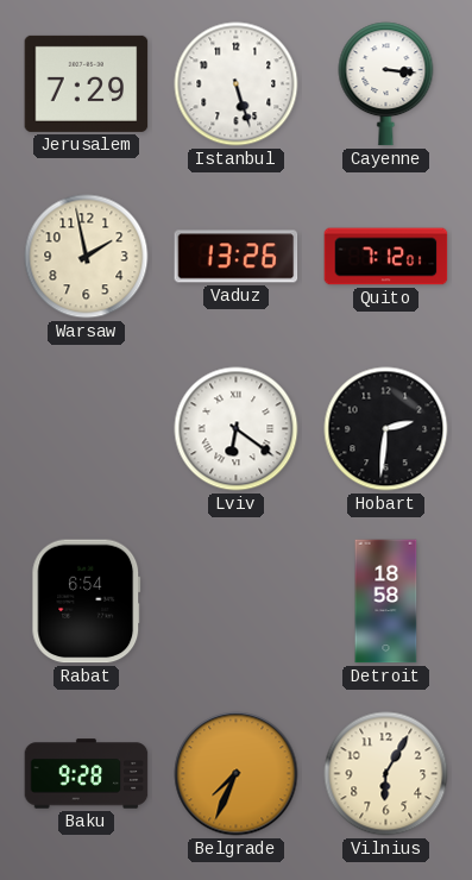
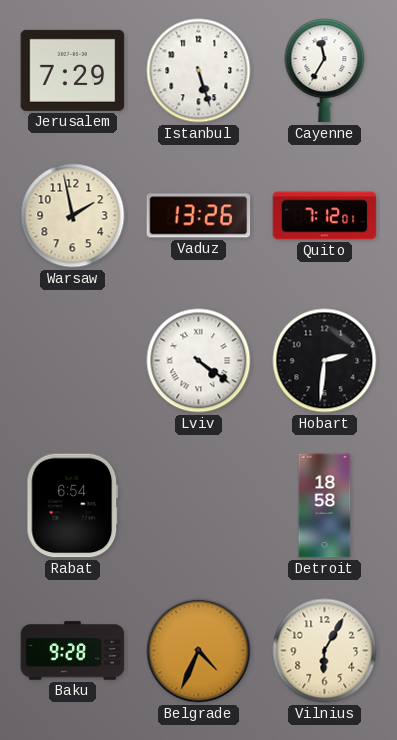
Cayenne: 3:16 -> 11:35 (325, 71)
Lviv: 6:21 -> 4:21 (199, 361)
Belgrade: 7:34 -> 4:34 (199, 651)
